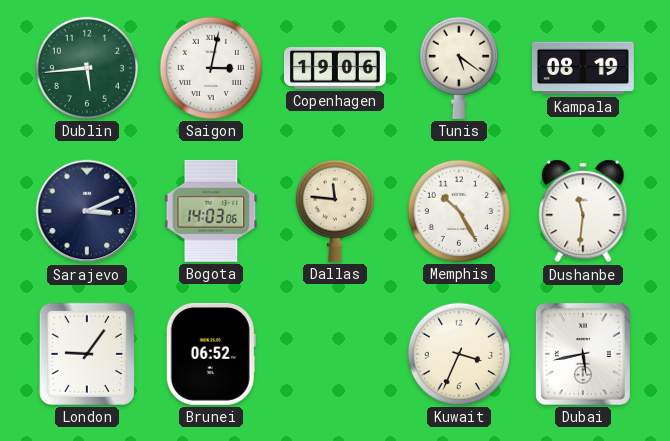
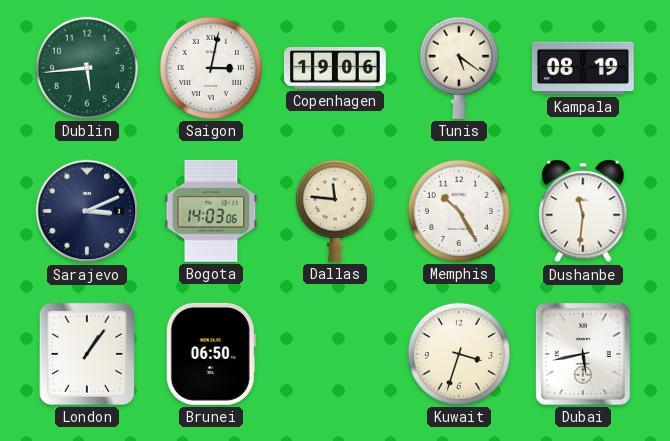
London: 9:06 -> 1:06 (87, 354)
Brunei: 06:52 -> 06:50 (211, 354)
Kuwait: 3:34 -> 3:33 (459, 354)
